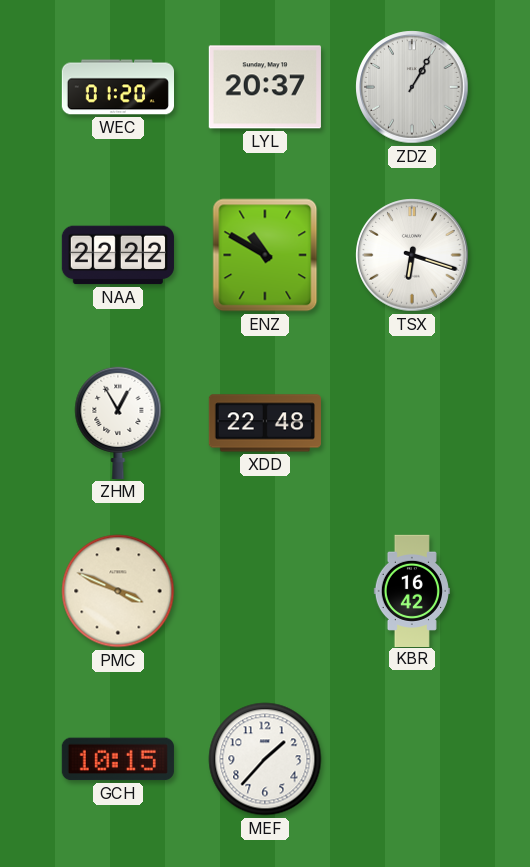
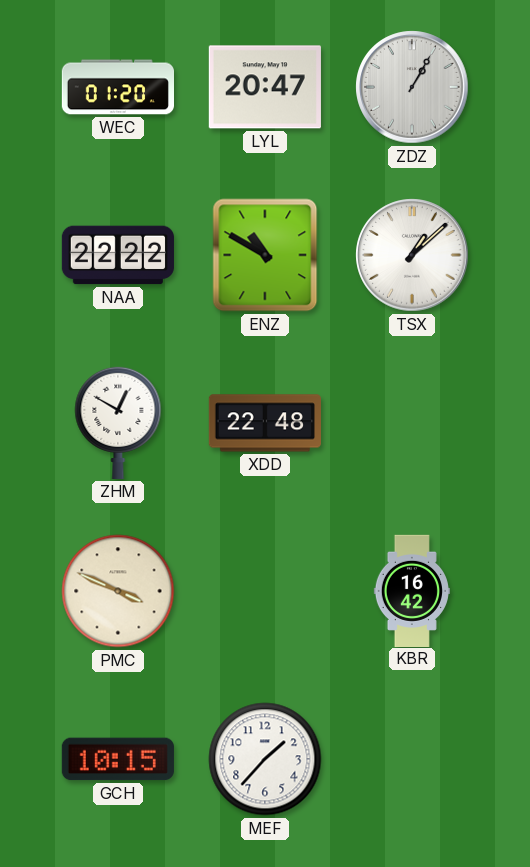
LYL: 20:37 -> 20:47 (265, 87)
TSX: 6:18 -> 1:08 (412, 255)
ZHM: 12:55 -> 12:50 (118, 422)
